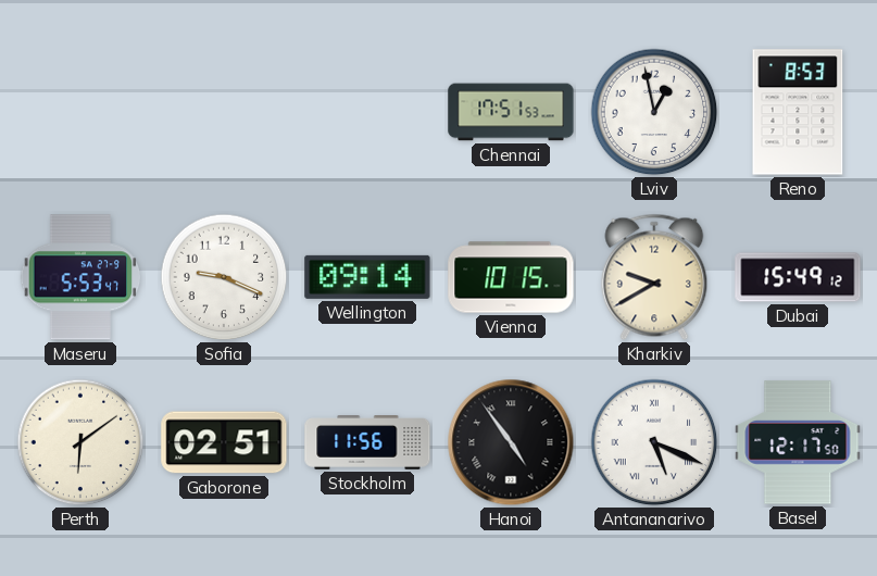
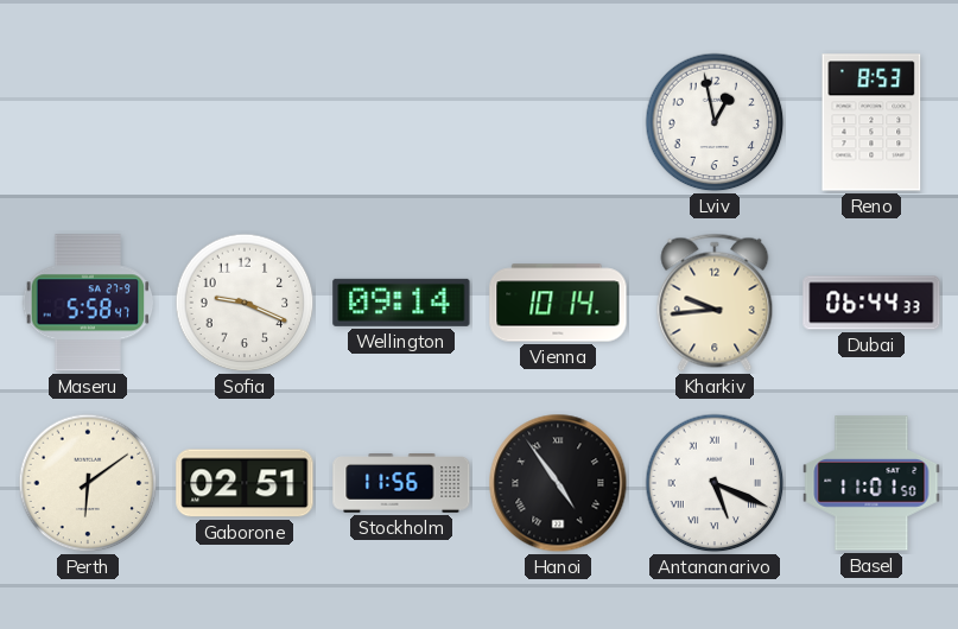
Chennai: 17:51 -> none (511, 112)
Maseru: 5:53 -> 5:58 (88, 303)
Vienna: 10:15 -> 10:14 (558, 303)
Kharkiv: 9:40 -> 9:44 (715, 303)
Dubai: 15:49 -> 06:44 (871, 303)
Basel: 12:17 -> 11:01 (871, 483)
